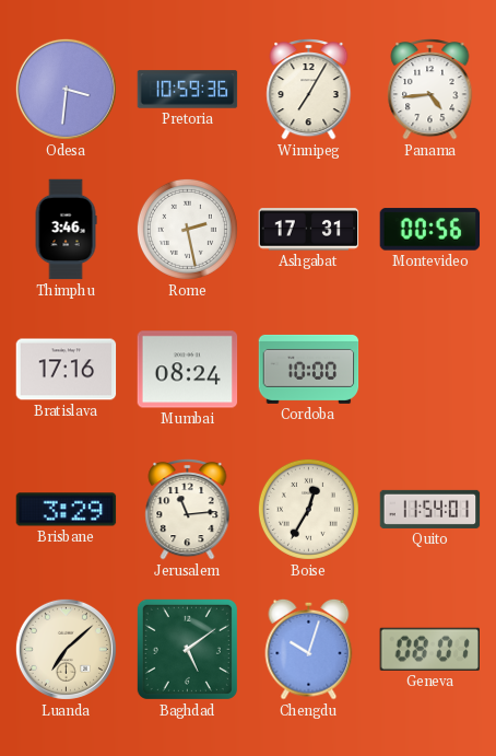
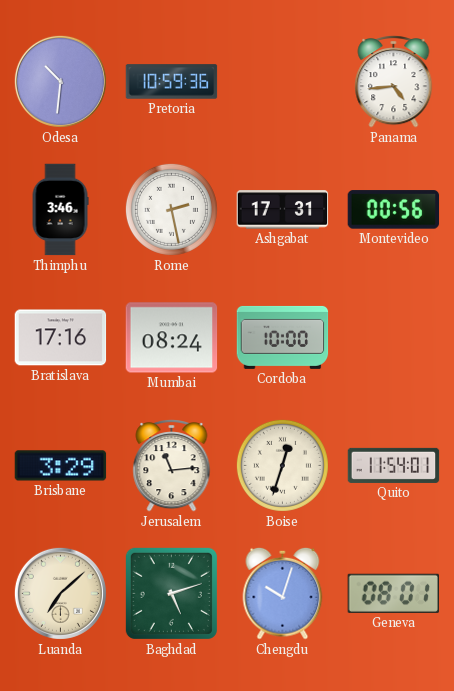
Odesa: 3:31 -> 10:31 (60, 81)
Winnipeg: 7:05 -> none (309, 90)
Boise: 12:35 -> 12:33 (282, 465)
Baghdad: 5:09 -> 5:12 (171, 593)
